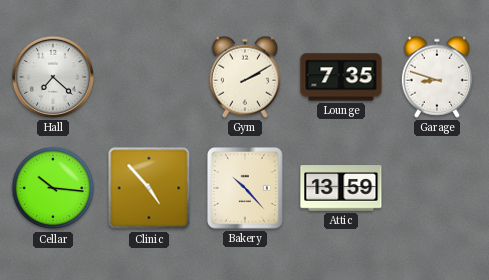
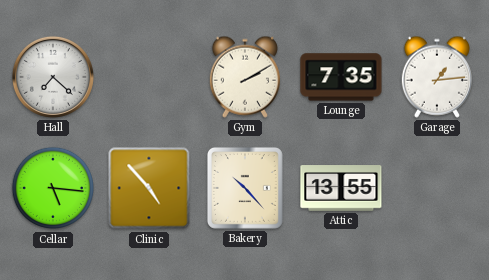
Garage: 8:48 -> 1:14 (436, 77)
Cellar: 10:16 -> 5:16 (53, 188)
Attic: 13:59 -> 13:55 (341, 188)
